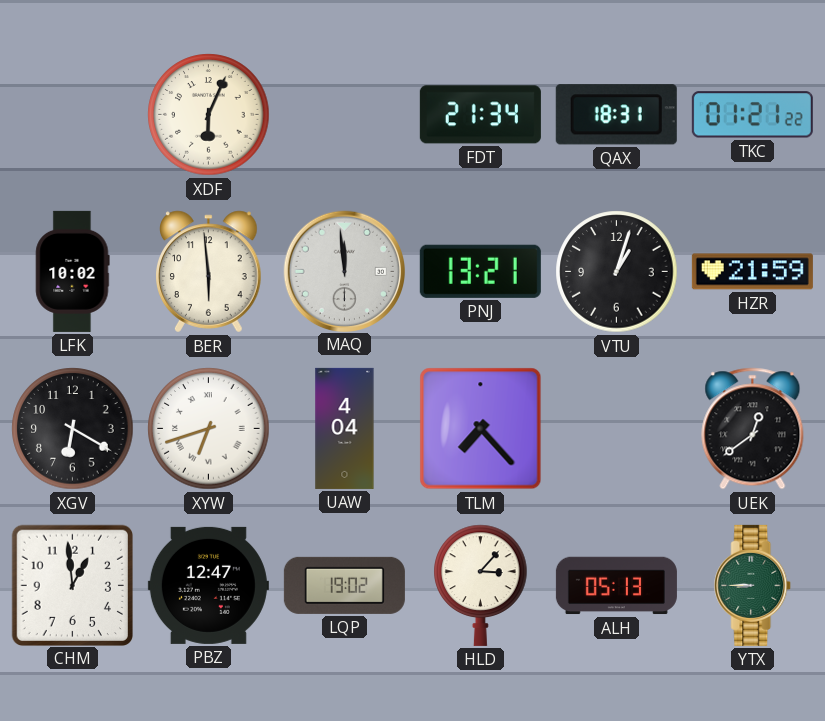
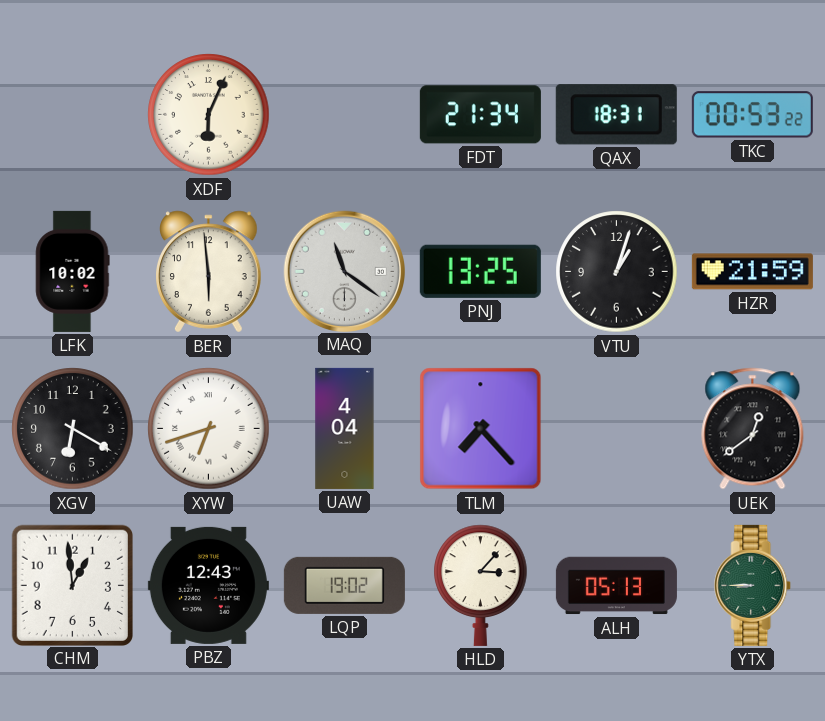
TKC: 01:21 -> 00:53 (752, 115)
MAQ: 11:59 -> 11:21 (344, 271)
PNJ: 13:21 -> 13:25 (480, 271)
PBZ: 12:47 -> 12:43 (208, 585)
